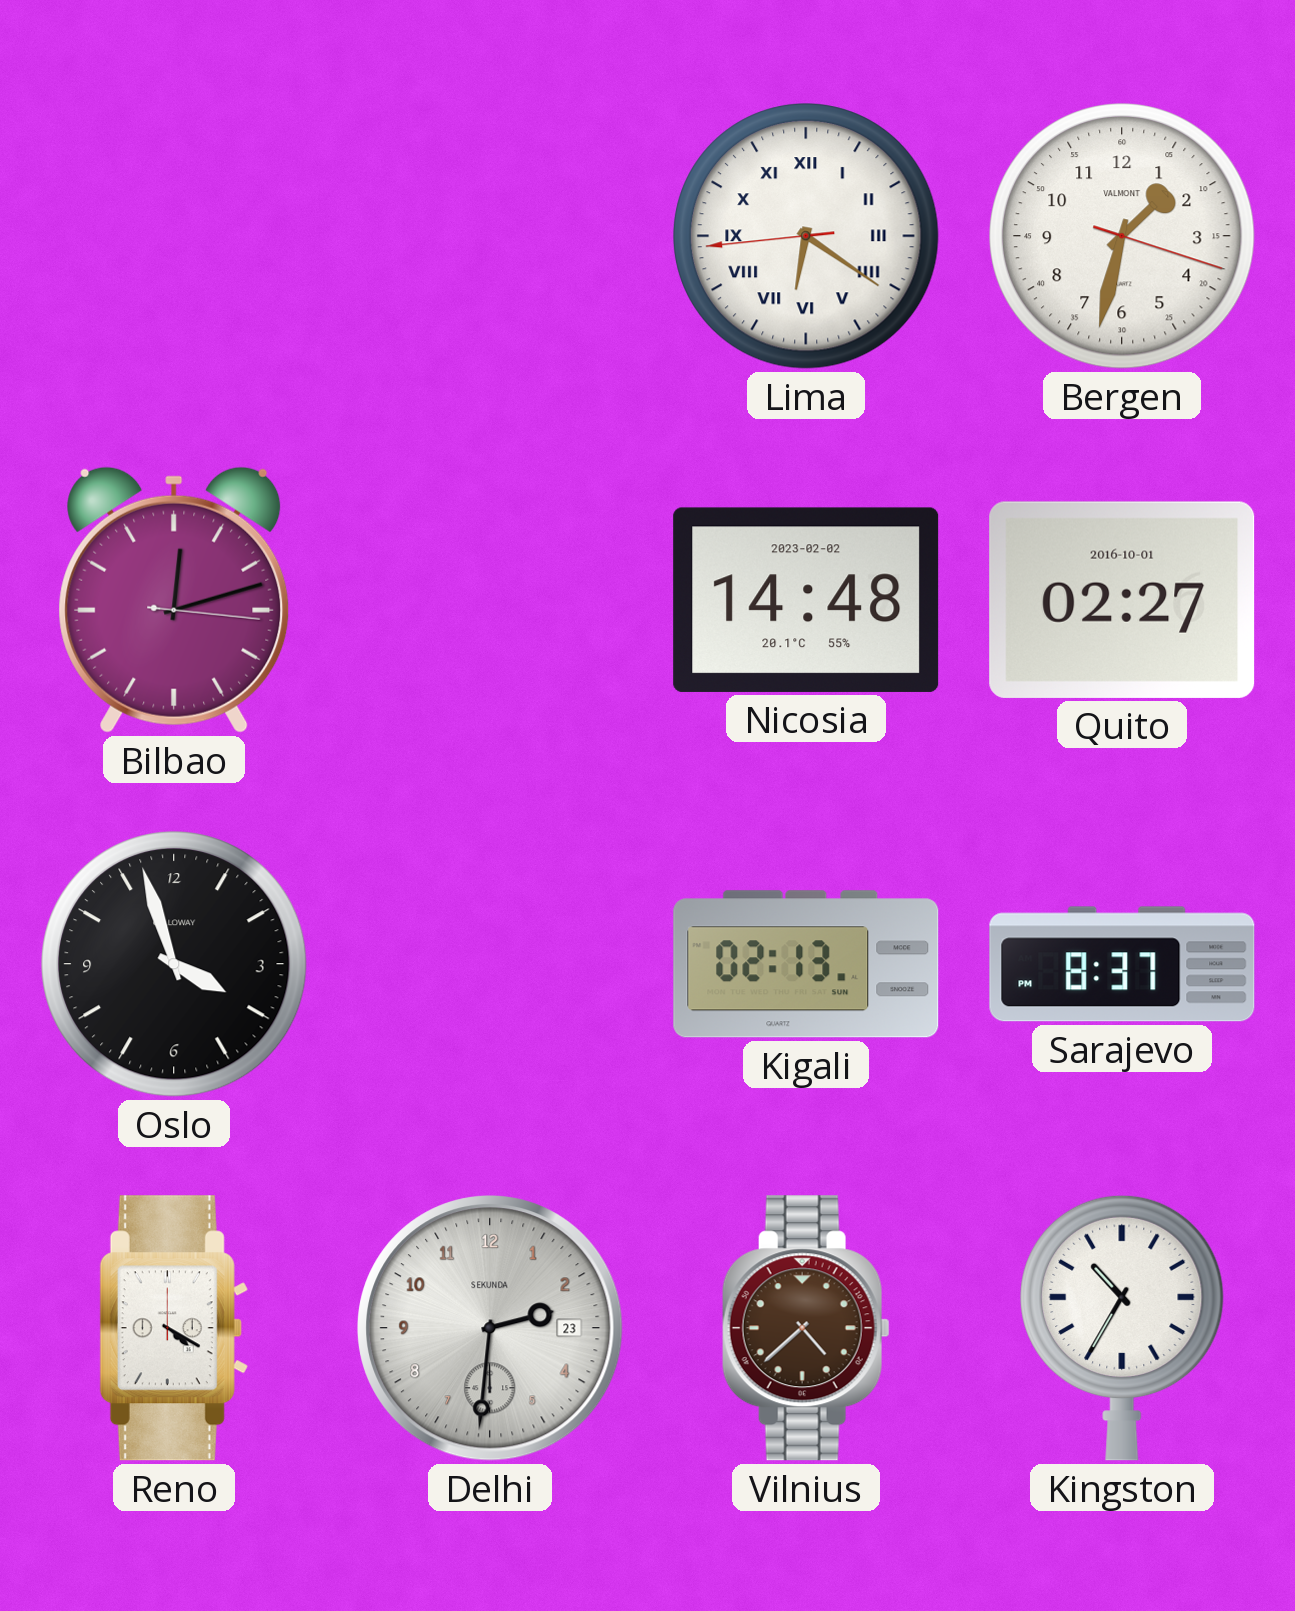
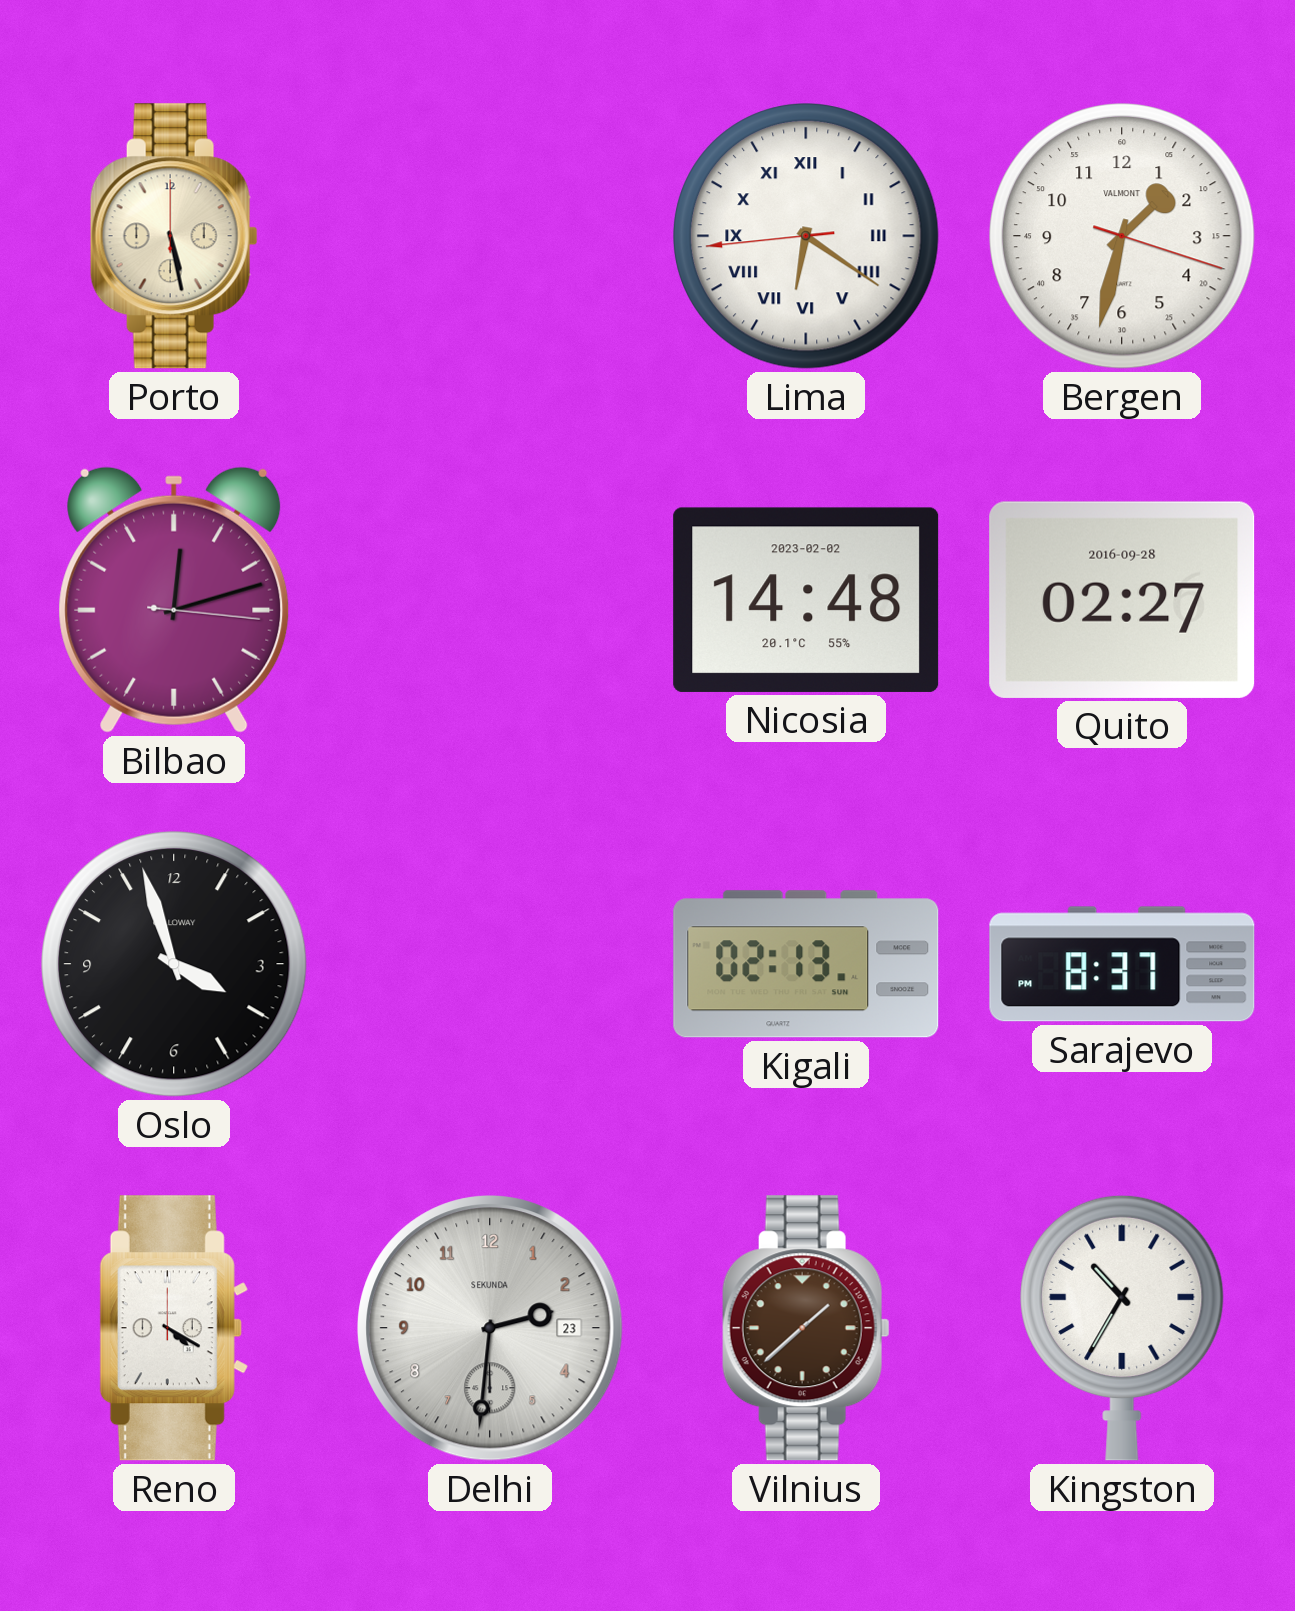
Porto: none -> 5:28 (174, 236)
Quito date: 2016-10-01 -> 2016-09-28 (1122, 600)
Vilnius: 4:38 -> 1:38 (806, 1328)
